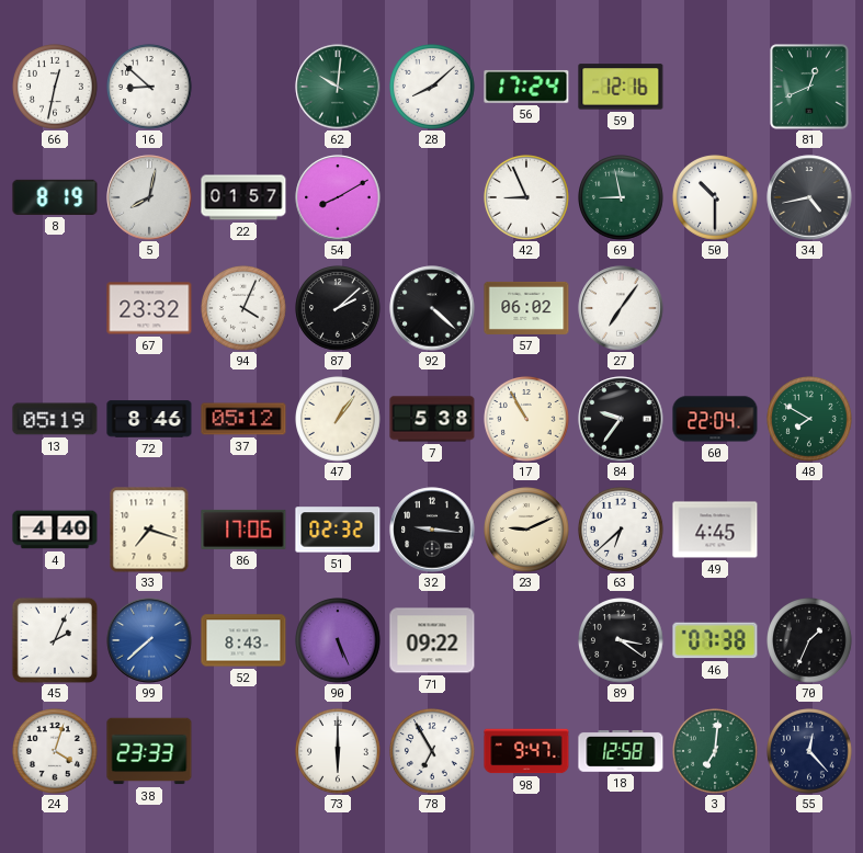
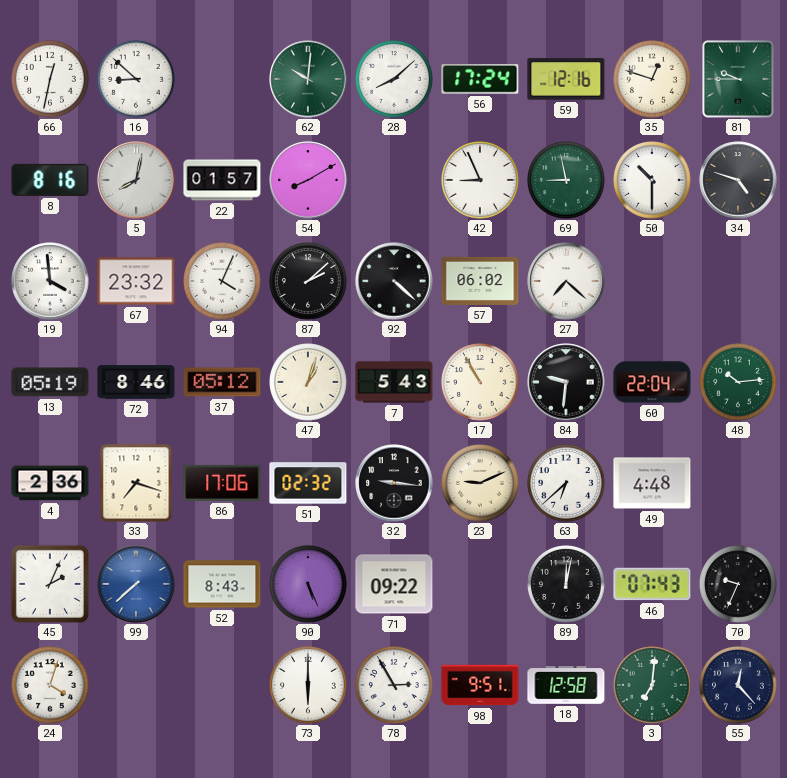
35: none -> 12:48 (653, 80)
81: 12:41 -> 9:45 (738, 79)
8: 8:19 -> 8:16 (50, 180)
34: 4:43 -> 4:48 (738, 180)
19: none -> 3:59 (50, 281)
27: 7:06 -> 7:22 (566, 281)
47: 1:06 -> 1:03 (309, 383)
7: 5:38 -> 5:43 (394, 382)
84: 9:36 -> 9:31 (566, 382)
48: 7:50 -> 10:14 (739, 383)
4: 4:40 -> 2:36 (50, 483)
49: 4:45 -> 4:48 (652, 483)
89: 3:21 -> 12:02 (567, 585)
46: 07:38 -> 07:43 (652, 584)
70: 1:34 -> 9:34 (739, 585)
38: 23:33 -> none (149, 751)
78: 6:55 -> 2:55 (395, 686)
98: 9:47 -> 9:51 (480, 685)
